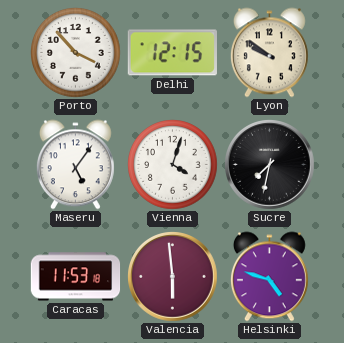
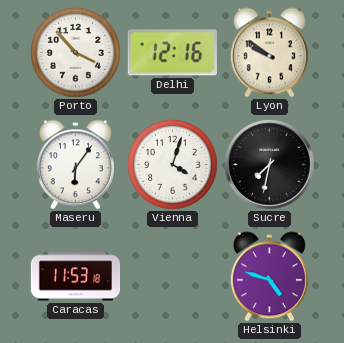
Delhi: 12:15 -> 12:16 (172, 53)
Maseru: 5:06 -> 6:06 (75, 165)
Valencia: 5:59 -> none (173, 277)
